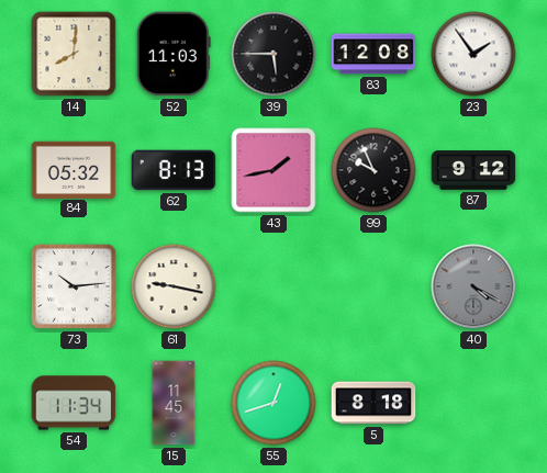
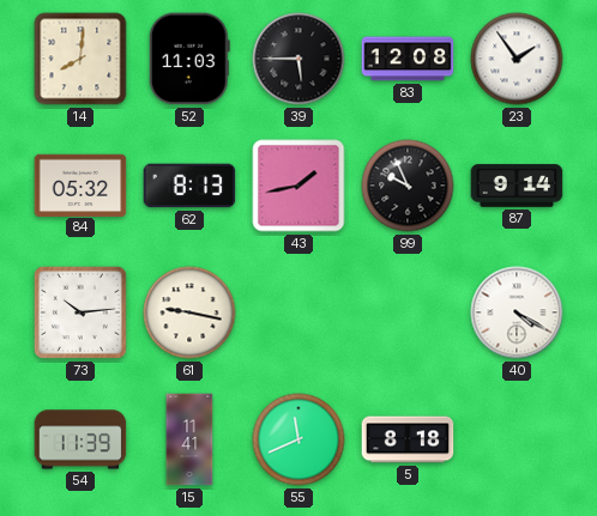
87: 9:12 -> 9:14 (517, 186)
40 dial: grey -> white (517, 312)
54: 11:34 -> 11:39 (80, 439)
15: 11:45 -> 11:41 (189, 439)
55: 12:42 -> 11:41 (298, 439)
